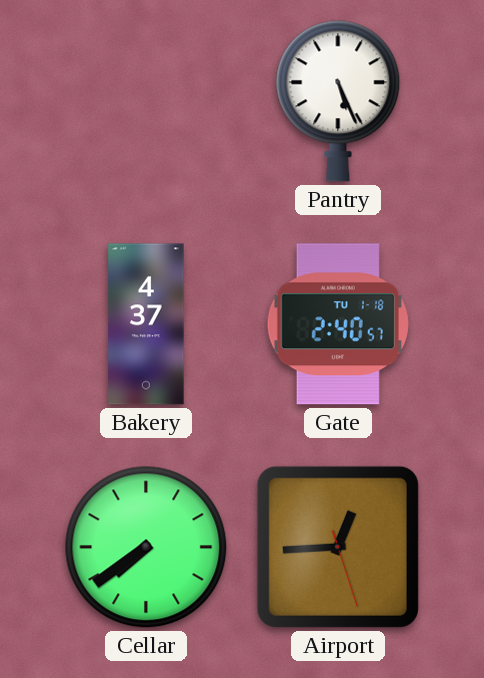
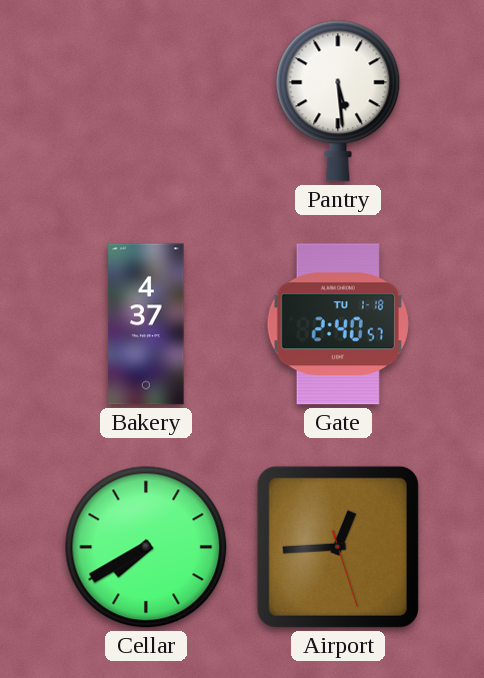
Pantry: 5:26 -> 5:29 (338, 101)
Cellar: 7:39 -> 7:40 (146, 547)
